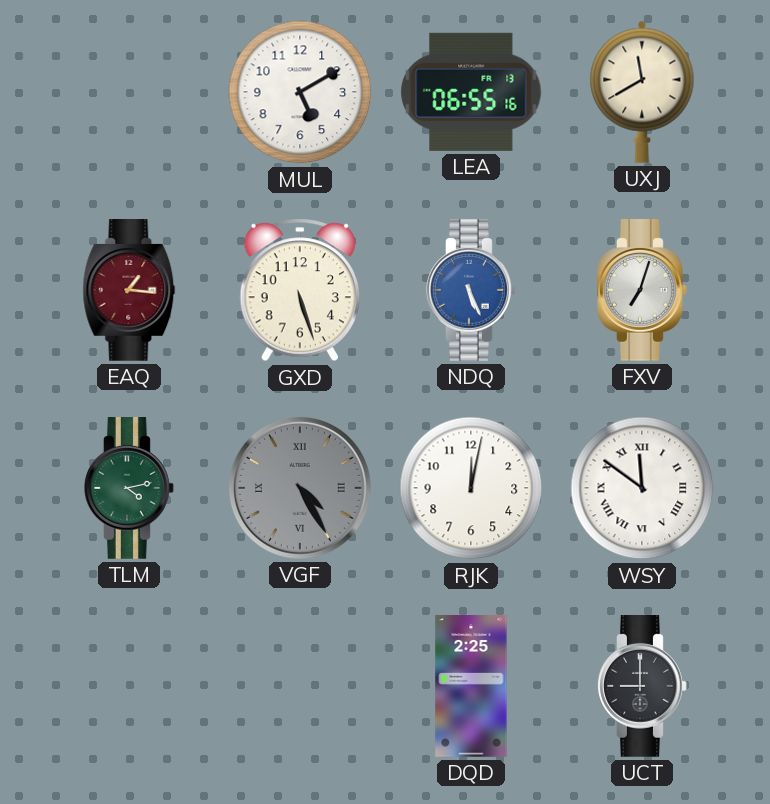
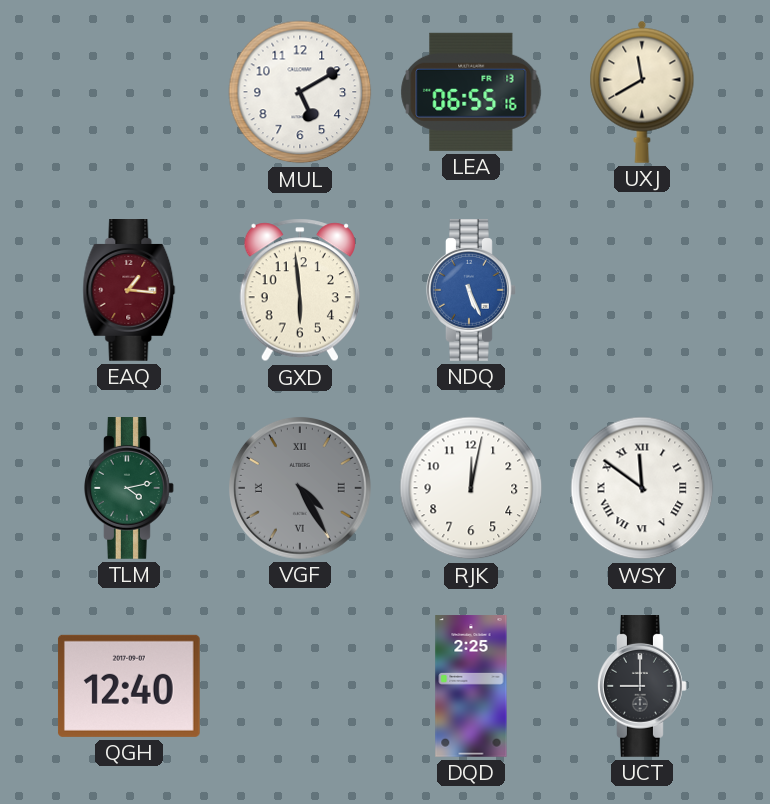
GXD: 5:27 -> 5:59 (299, 290)
FXV: 7:03 -> none (643, 291)
QGH: none -> 12:40 (129, 686)
